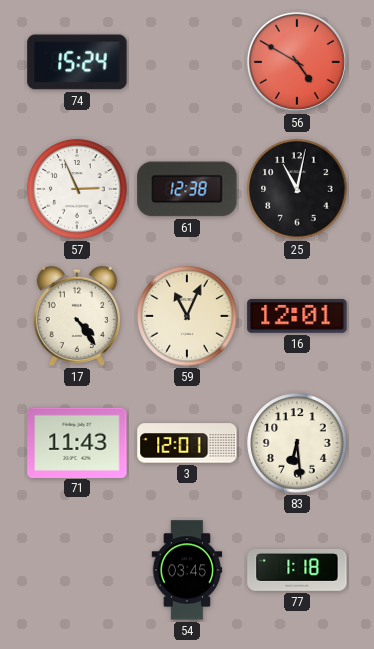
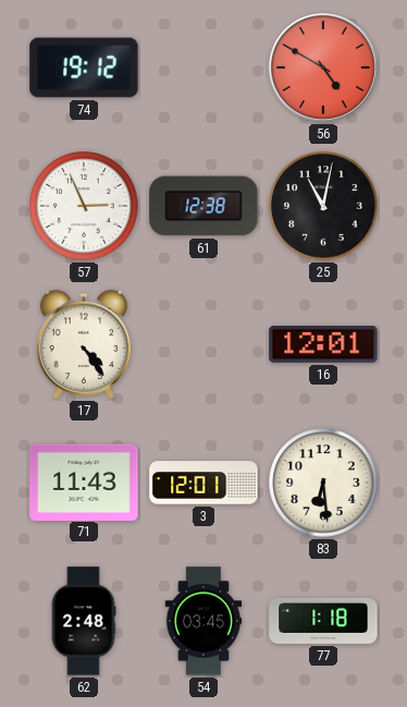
74: 15:24 -> 19:12 (84, 68)
59: 11:04 -> none (187, 316)
62: none -> 2:48 (84, 621)
